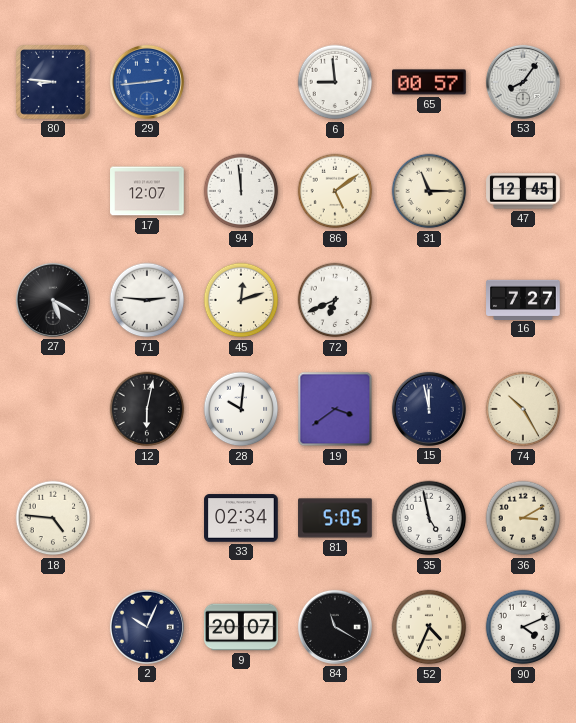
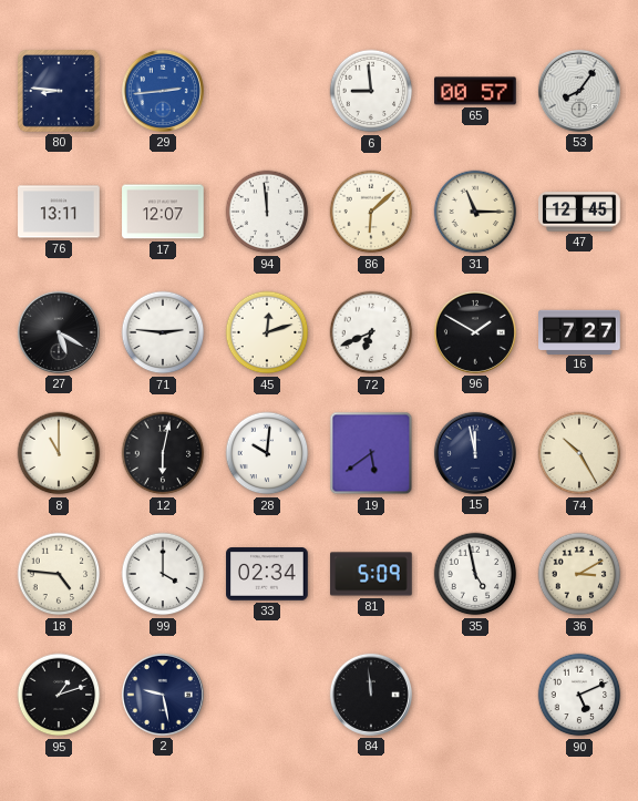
76: none -> 13:11 (59, 212)
86: 5:09 -> 6:08 (371, 212)
96: none -> 1:50 (475, 332)
8: none -> 11:00 (59, 453)
19: 3:39 -> 5:39 (371, 453)
99: none -> 4:00 (163, 574)
81: 5:05 -> 5:09 (371, 574)
95: none -> 1:12 (59, 695)
2: 10:04 -> 9:28 (163, 695)
9: 20:07 -> none (241, 627)
84: 11:20 -> 11:59 (371, 695)
52: 4:34 -> none (429, 627)
90: 4:11 -> 5:11 (579, 695)
